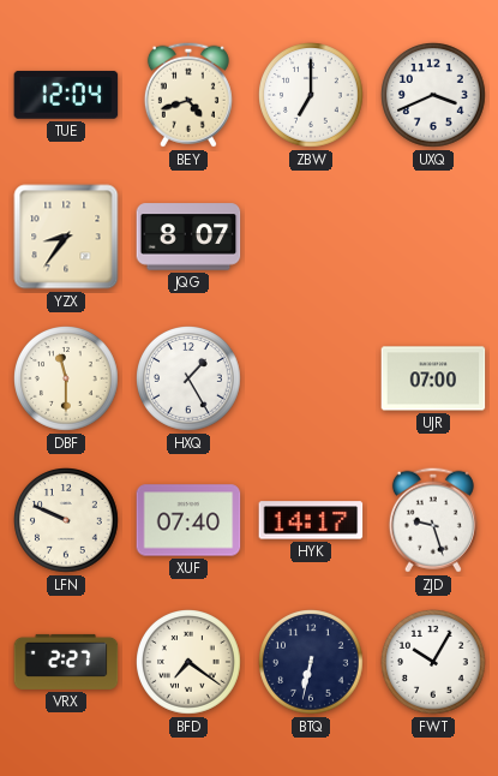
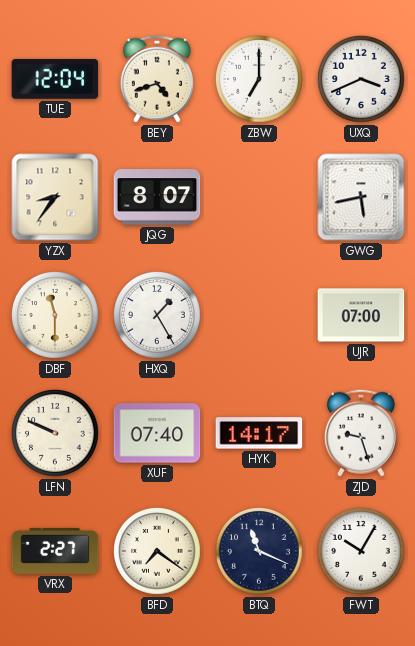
GWG: none -> 5:43 (361, 197)
BTQ: 6:32 -> 11:19 (260, 552)
